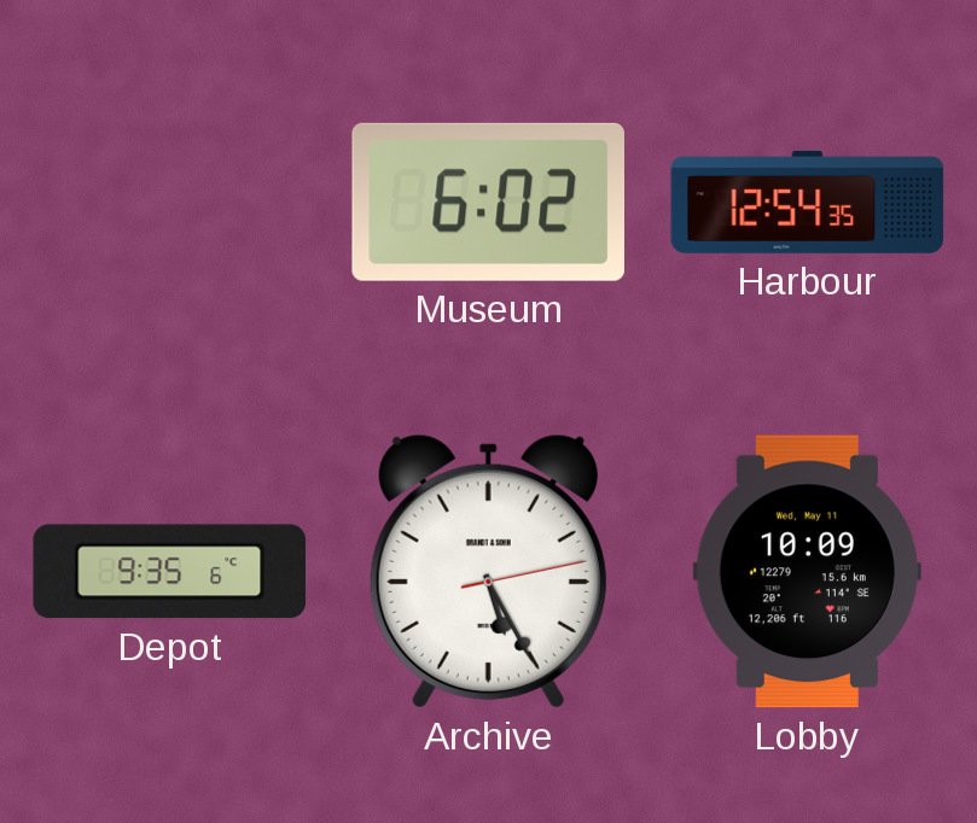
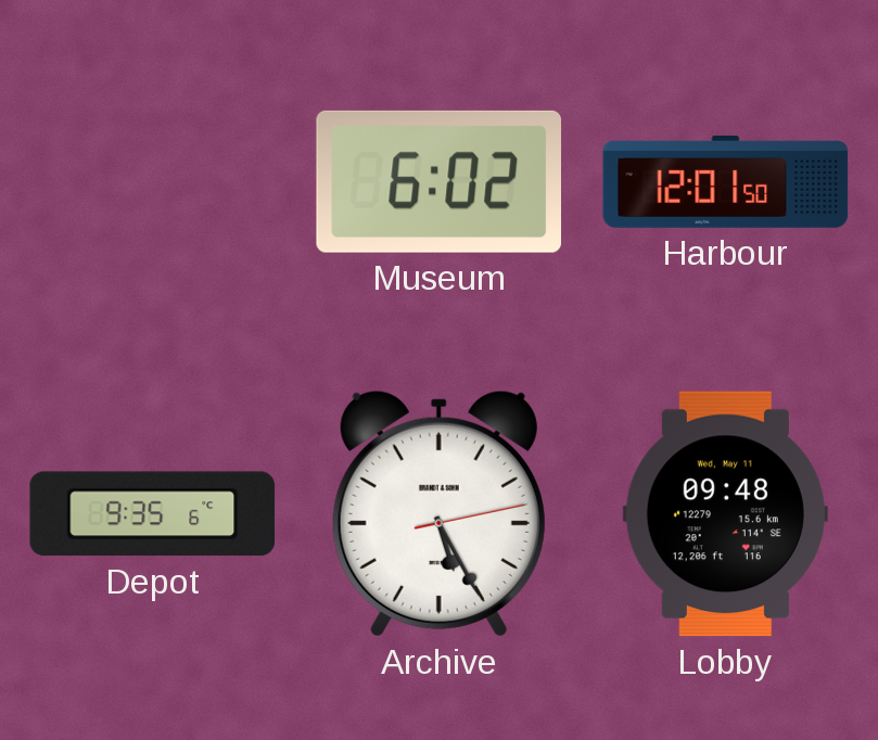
Harbour: 12:54 -> 12:01 (726, 181)
Lobby: 10:09 -> 09:48 (725, 514)
